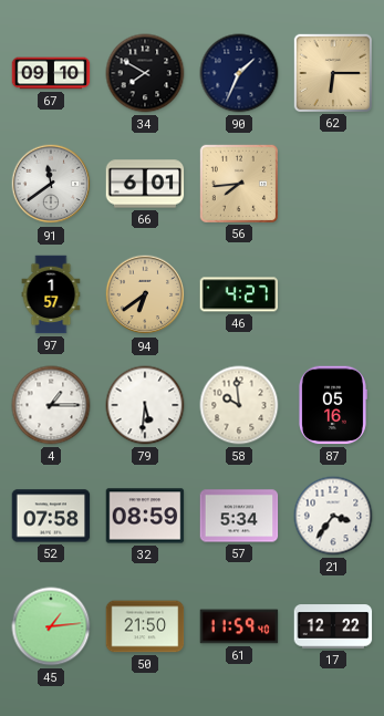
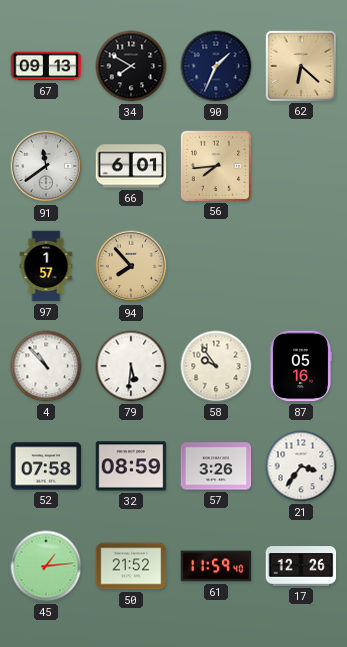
67: 09:10 -> 09:13 (46, 66)
62: 6:15 -> 6:22 (300, 65)
94: 6:39 -> 7:53 (131, 266)
46: 4:27 -> none (239, 294)
4: 1:15 -> 10:53 (46, 366)
58: 9:59 -> 9:54 (216, 366)
57: 5:34 -> 3:26 (216, 466)
50: 21:50 -> 21:52 (131, 566)
17: 12:22 -> 12:26 (301, 566)
